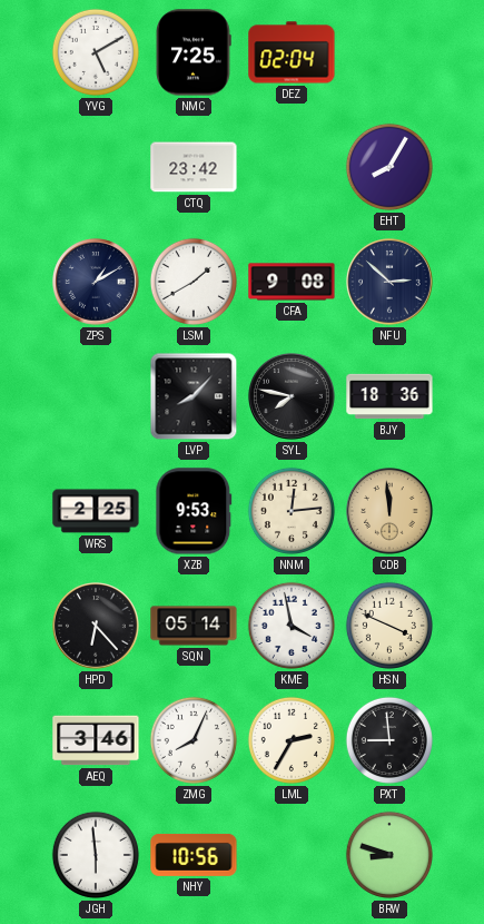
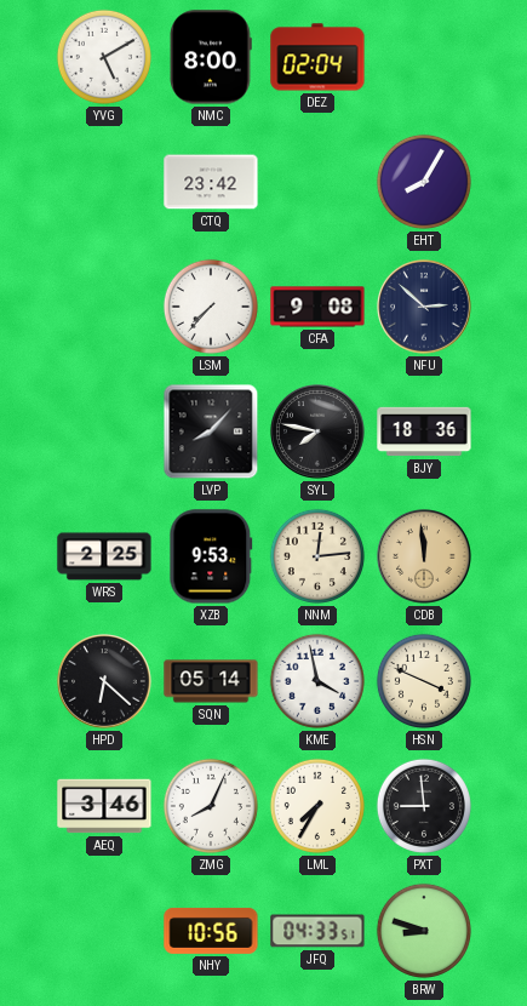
NMC: 7:25 -> 8:00 (211, 57)
ZPS: 1:10 -> none (97, 283)
LSM: 1:40 -> 7:37 (211, 307)
HPD: 6:23 -> 6:22 (105, 682)
LML: 2:35 -> 7:35 (317, 806)
JGH: 5:59 -> none (96, 855)
JFQ: none -> 04:33 (317, 931)
